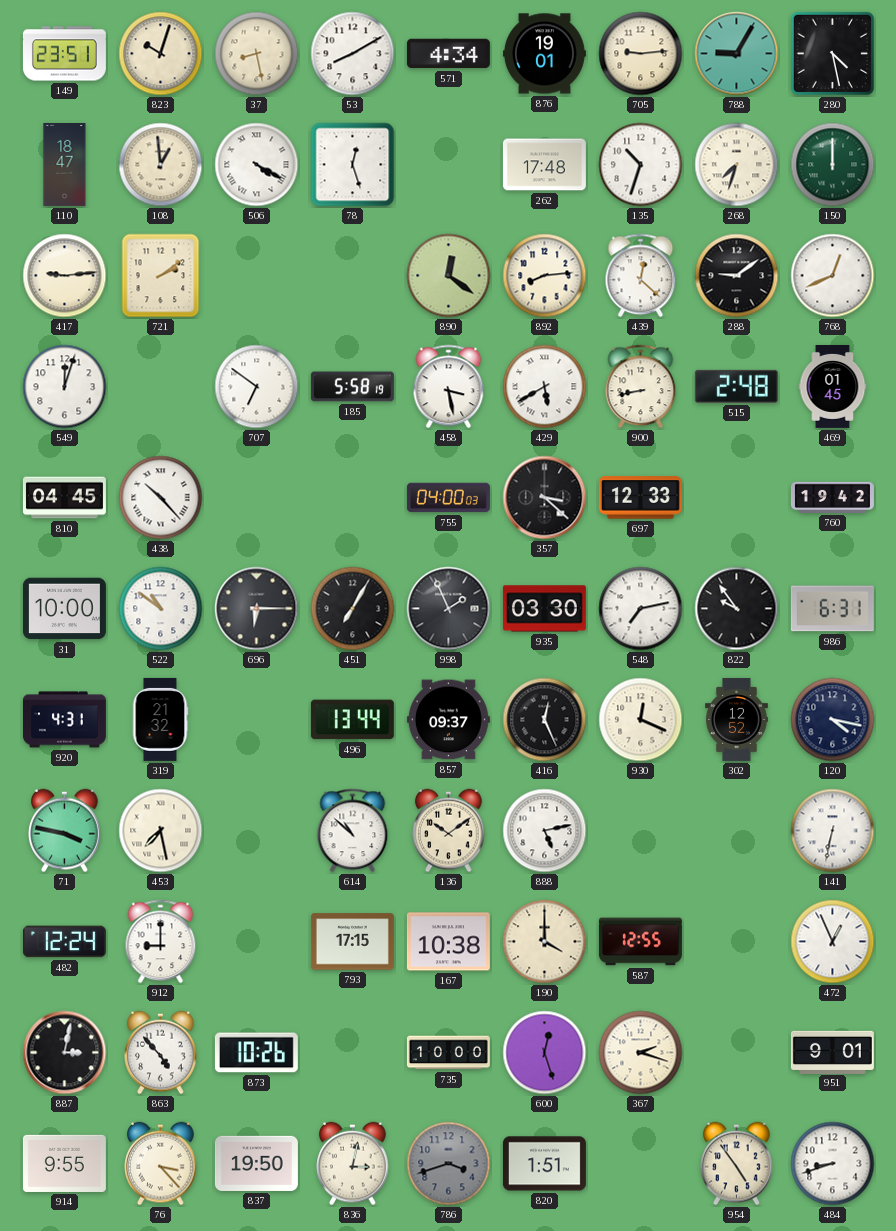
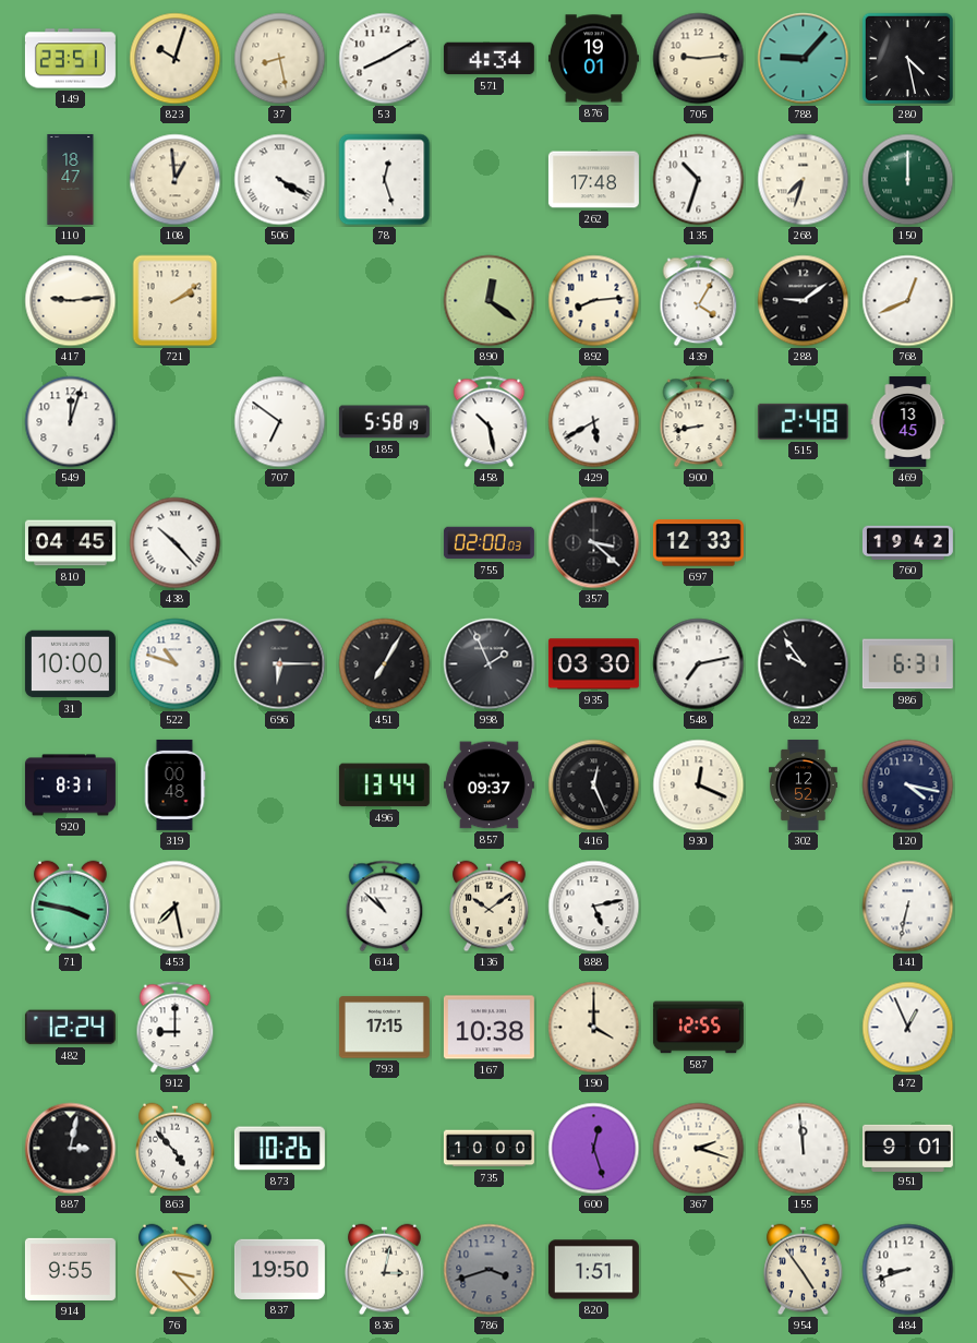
788: 9:05 -> 9:07 (804, 59)
439: 12:22 -> 4:05 (699, 301)
458: 3:28 -> 10:28 (490, 422)
469: 01:45 -> 13:45 (908, 421)
755: 04:00 -> 02:00 (489, 543)
522: 10:51 -> 10:48 (176, 664)
920: 4:31 -> 8:31 (70, 786)
319: 21:32 -> 00:48 (174, 784)
155: none -> 11:59 (804, 1149)
